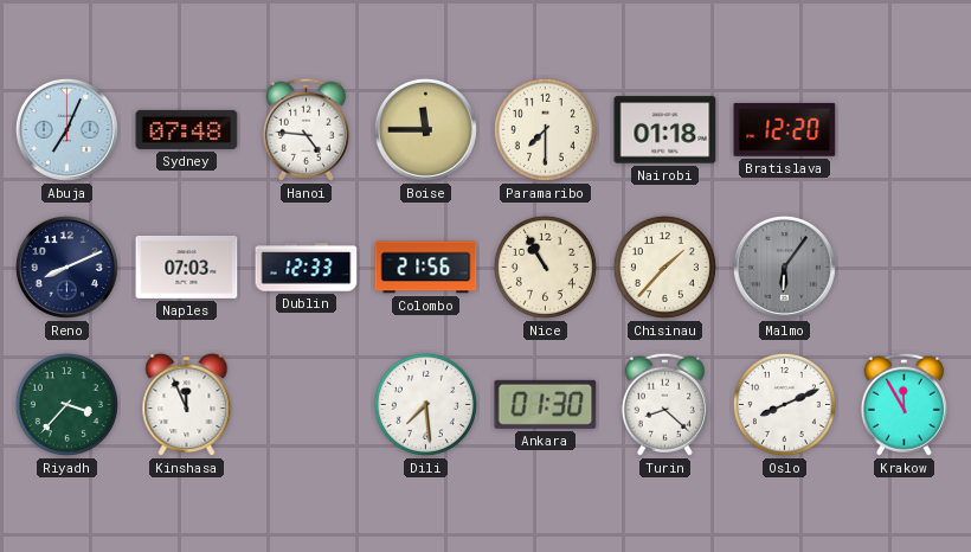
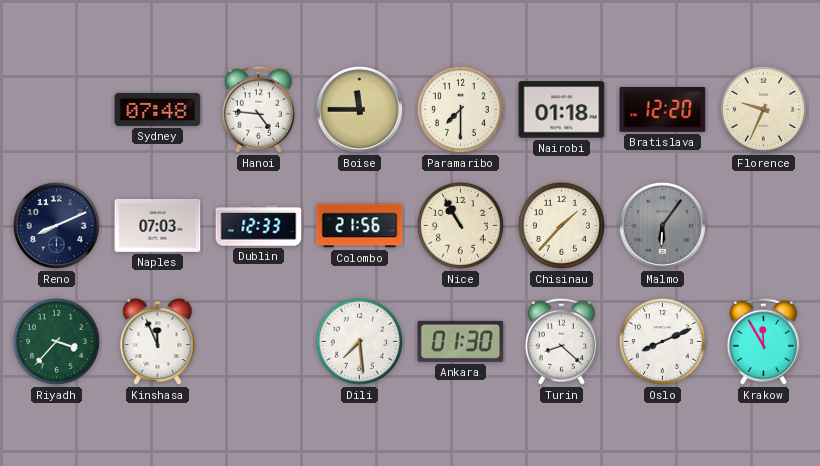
Abuja: 7:04 -> none (66, 129)
Florence: none -> 9:34 (763, 109)
